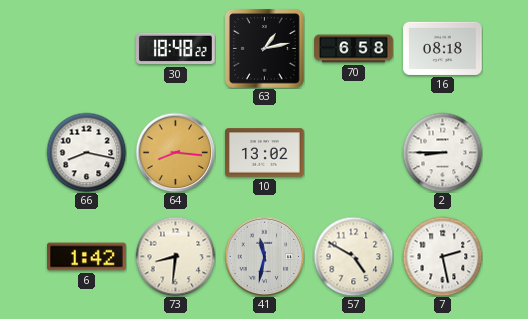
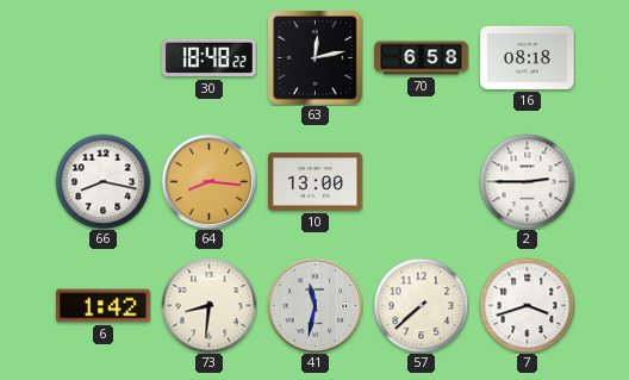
63: 1:13 -> 12:13 (316, 58)
10: 13:02 -> 13:00 (316, 182)
2: 8:45 -> 2:45 (527, 181)
57: 4:50 -> 7:38 (421, 305)
7: 2:28 -> 3:42 (527, 305)
